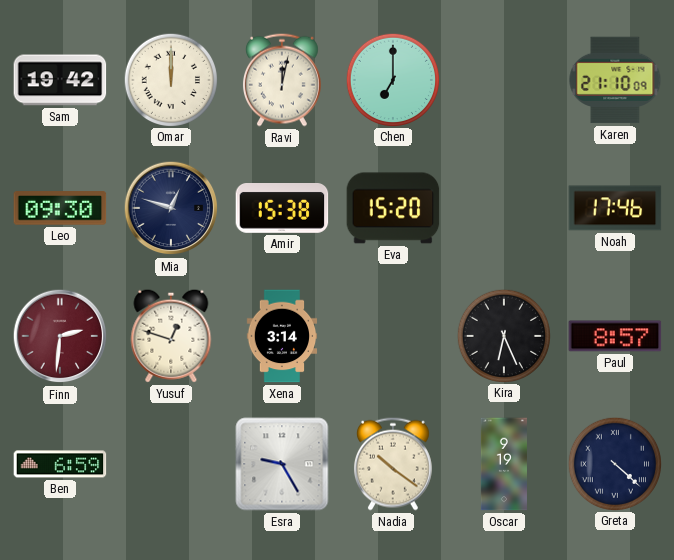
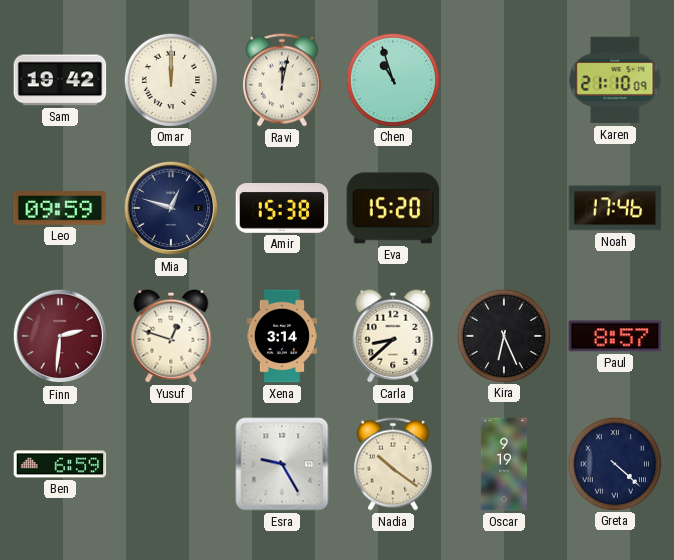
Chen: 7:00 -> 10:57 (392, 79)
Leo: 09:30 -> 09:59 (60, 208)
Carla: none -> 8:38 (393, 336)
